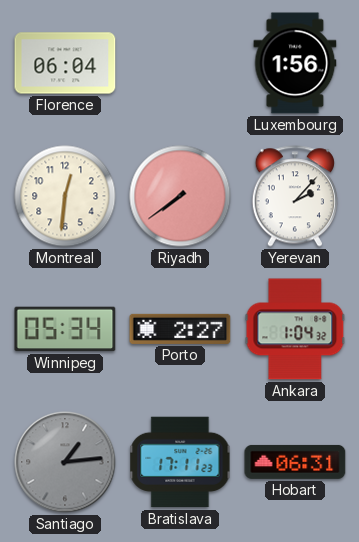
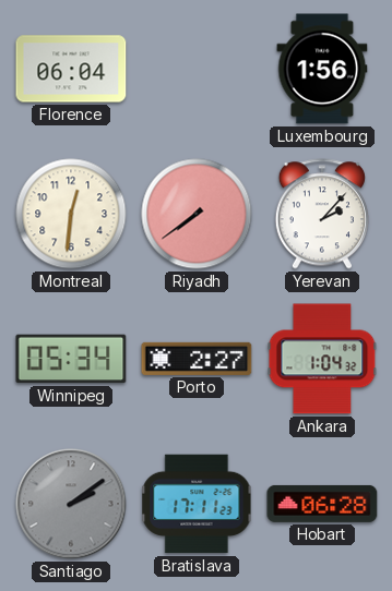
Santiago: 1:14 -> 2:09 (71, 504)
Hobart: 06:31 -> 06:28 (322, 504)
